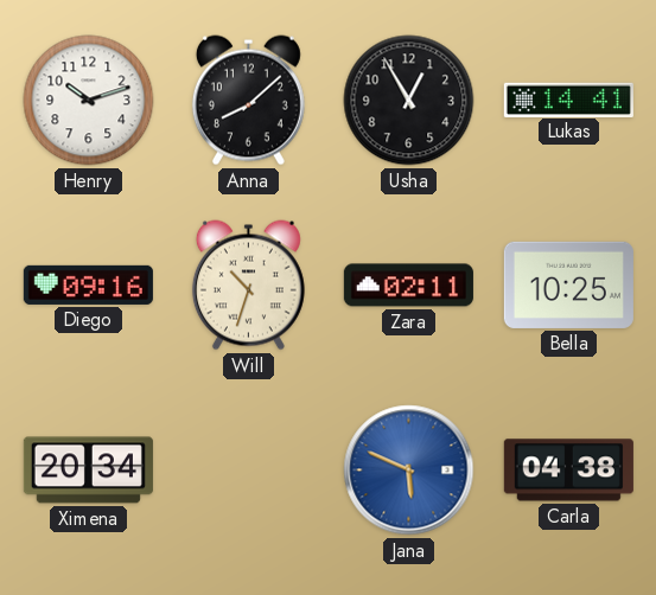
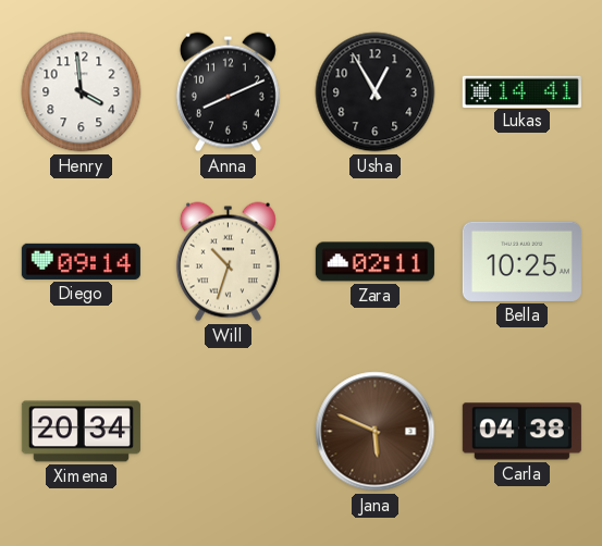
Henry: 10:12 -> 3:59 (82, 92)
Anna: 8:08 -> 8:11 (228, 92)
Diego: 09:16 -> 09:14 (81, 261)
Jana dial: blue -> brown (376, 432)
